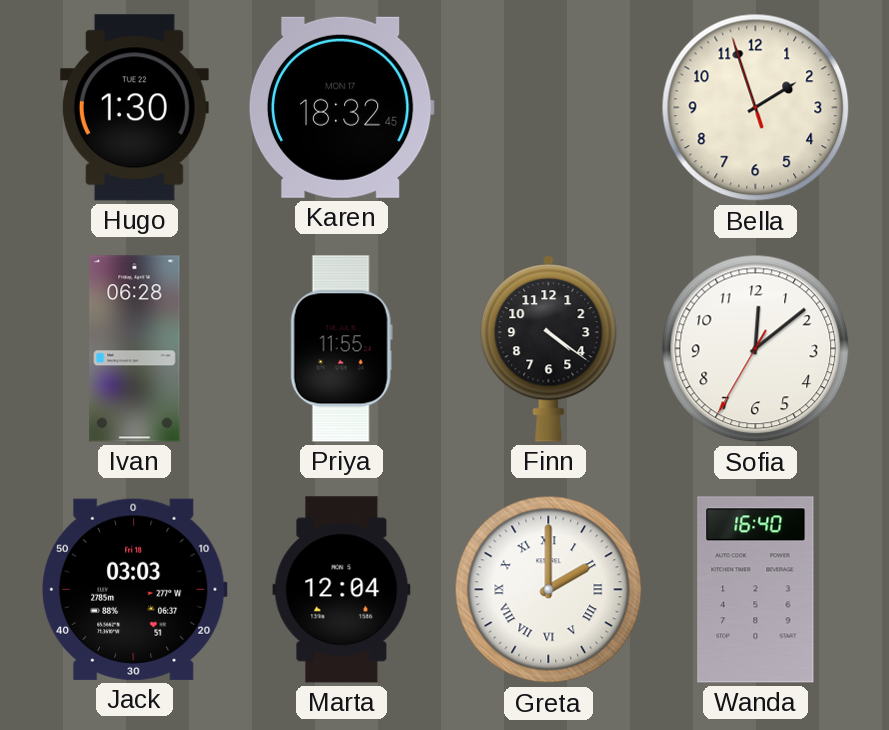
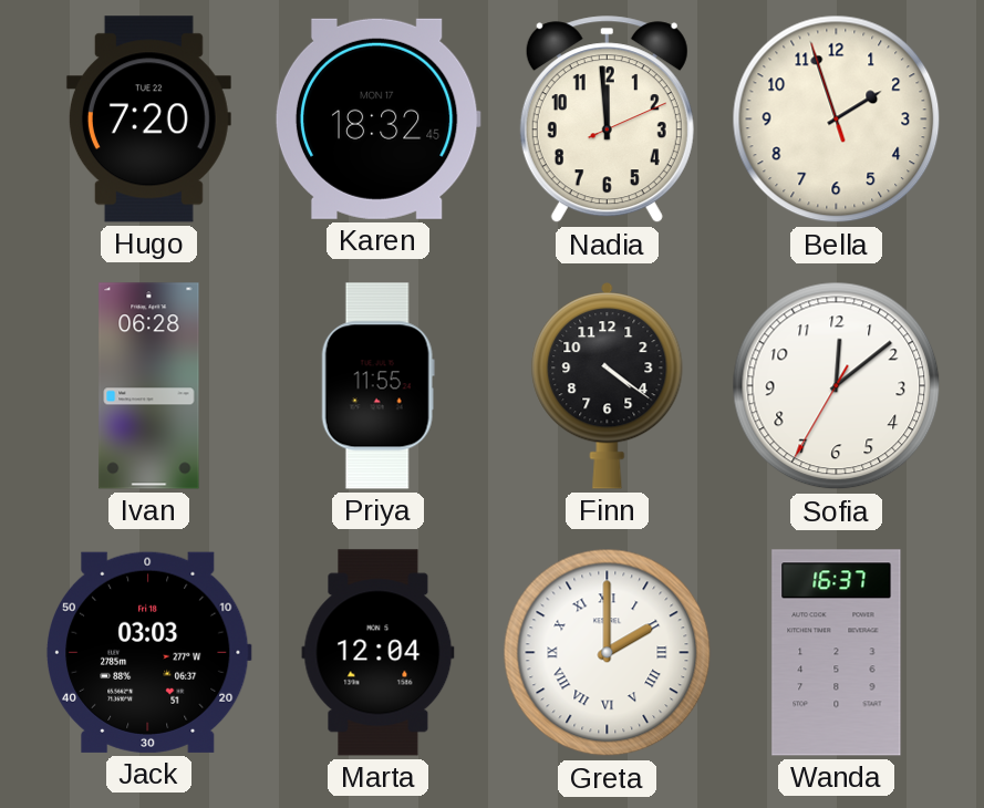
Hugo: 1:30 -> 7:20 (148, 120)
Nadia: none -> 11:59 (607, 120)
Wanda: 16:40 -> 16:37 (837, 653)
